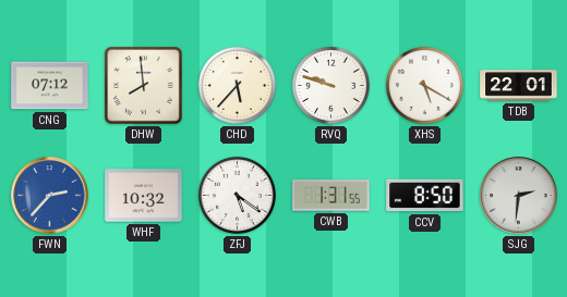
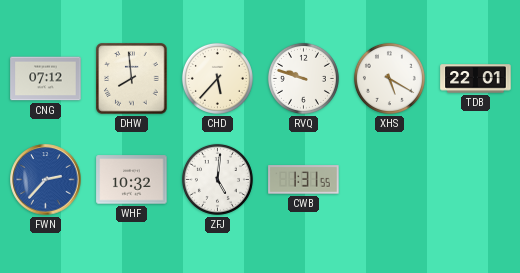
ZFJ: 5:21 -> 5:01 (217, 179)
CCV: 8:50 -> none (425, 196)
SJG: 2:31 -> none (519, 196)
